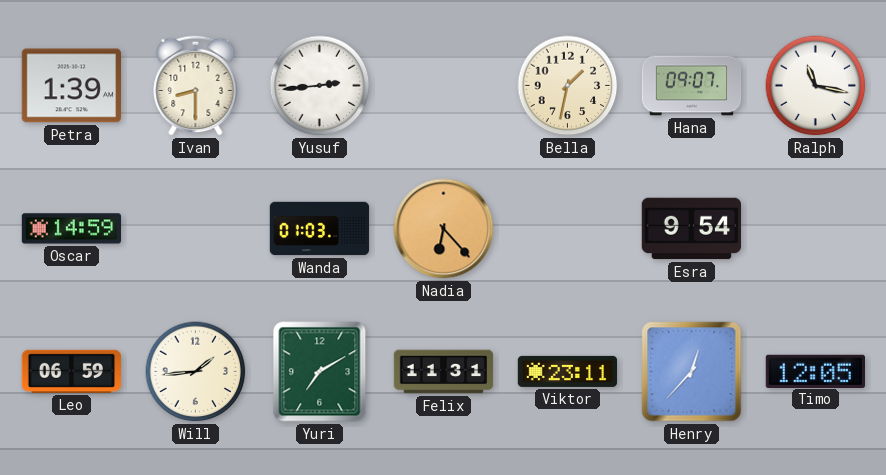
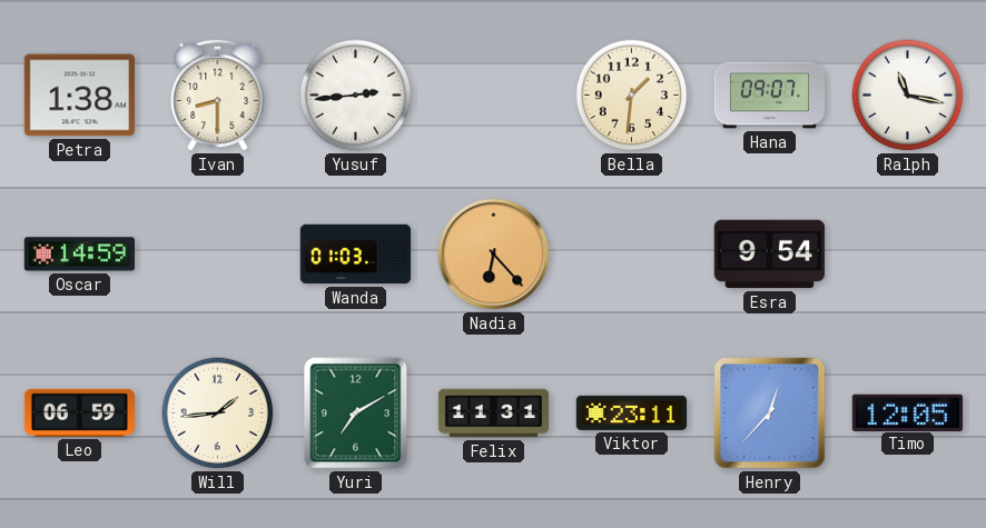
Petra: 1:39 -> 1:38 (79, 96)
Bella: 1:32 -> 1:31 (632, 96)
